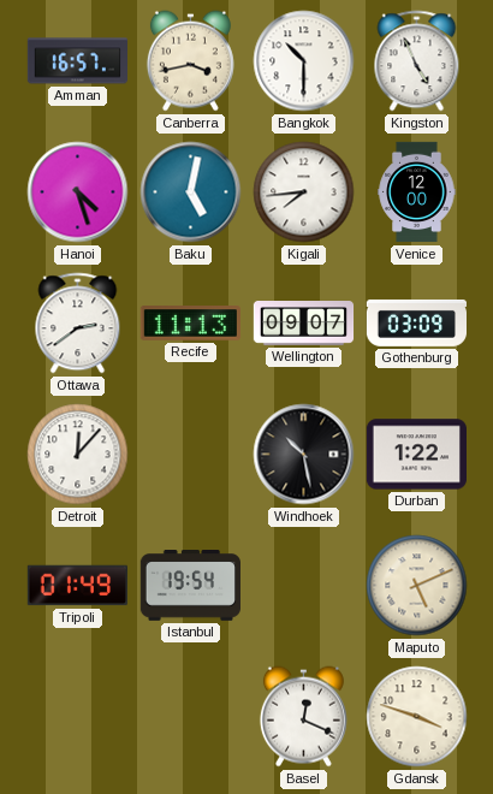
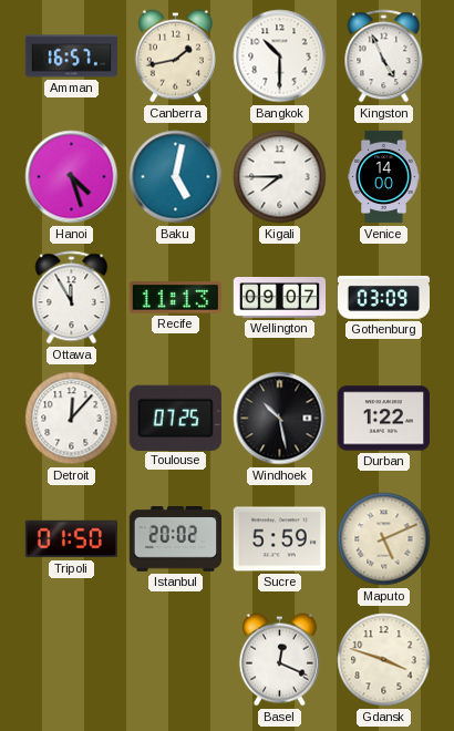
Canberra: 3:43 -> 1:43 (175, 56)
Kigali: 7:44 -> 7:45 (280, 177)
Venice: 12:00 -> 14:00 (384, 177)
Ottawa: 2:39 -> 11:55 (72, 298)
Toulouse: none -> 07:25 (175, 418)
Tripoli: 01:49 -> 01:50 (71, 539)
Istanbul: 19:54 -> 20:02 (175, 539)
Sucre: none -> 5:59 (279, 539)
